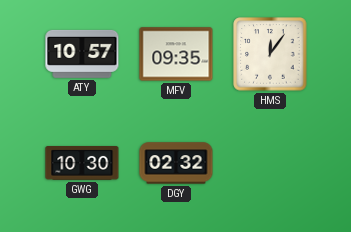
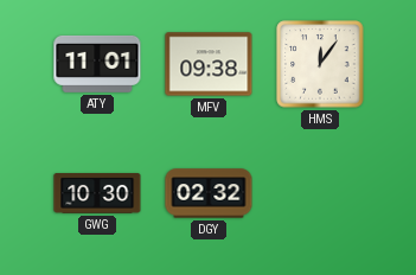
ATY: 10:57 -> 11:01 (97, 64)
MFV: 09:35 -> 09:38 (209, 64)
